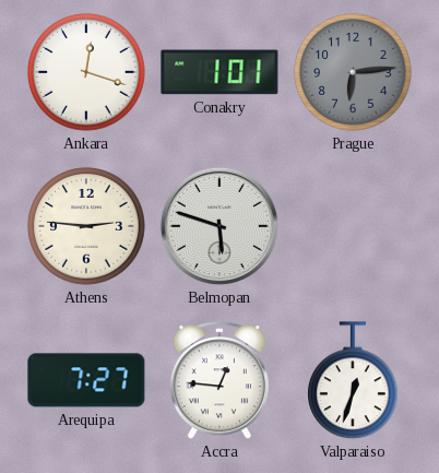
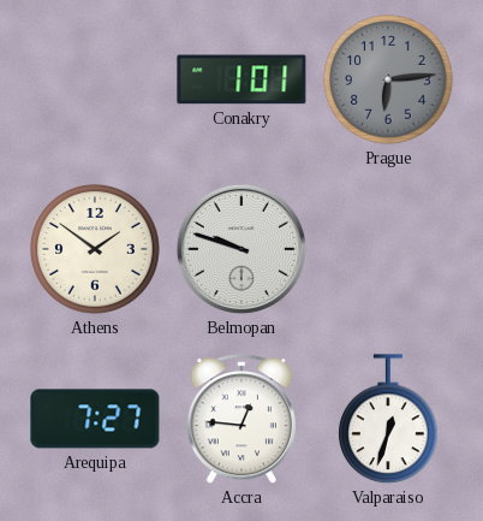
Ankara: 12:18 -> none (86, 72)
Athens: 2:46 -> 1:51 (95, 249)
Belmopan: 5:48 -> 9:48 (241, 249)
